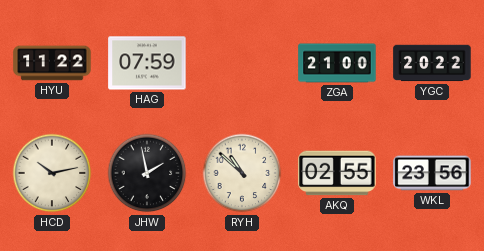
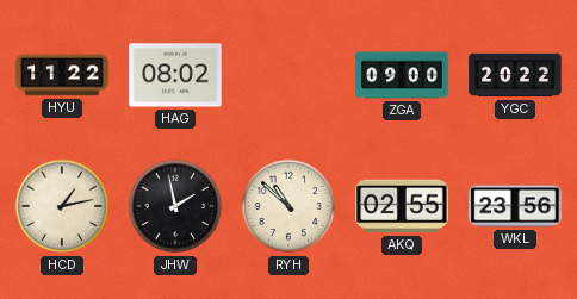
HAG: 07:59 -> 08:02 (175, 75)
ZGA: 21:00 -> 09:00 (402, 75)
HCD: 10:13 -> 1:13 (62, 206)
